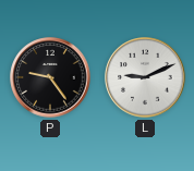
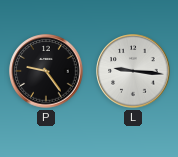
L: 9:11 -> 9:16 (133, 71)
